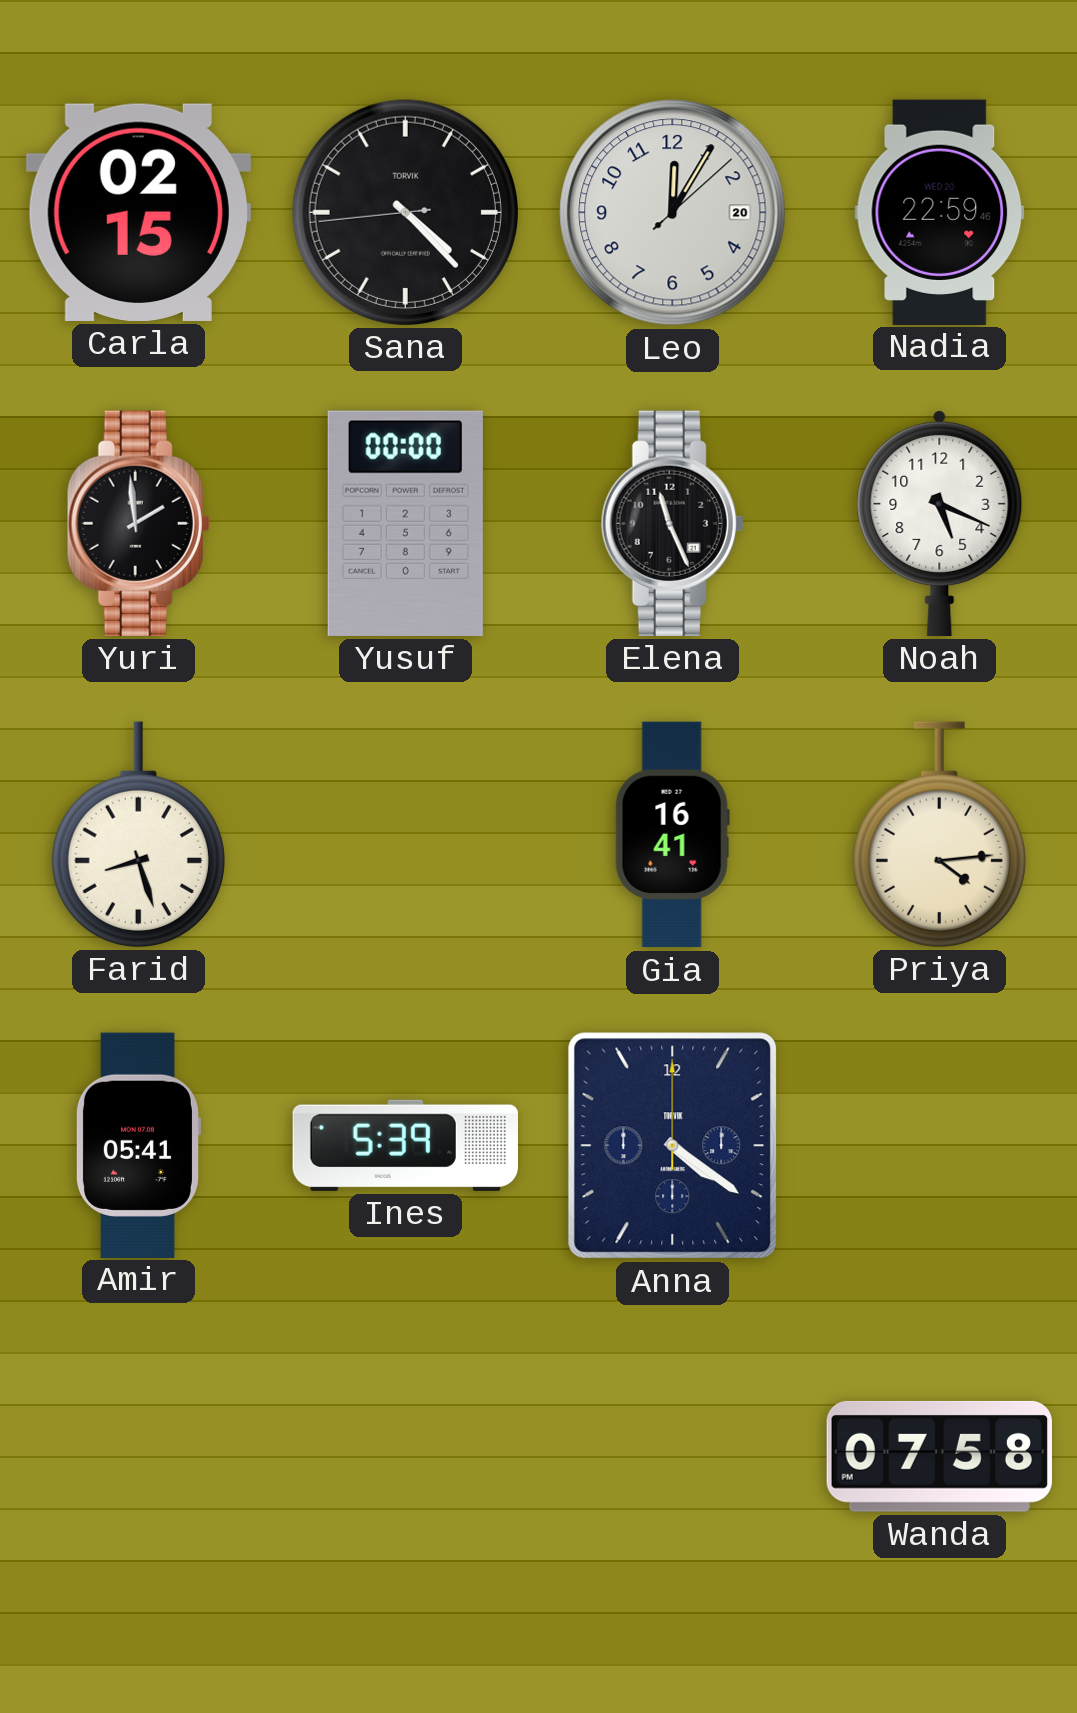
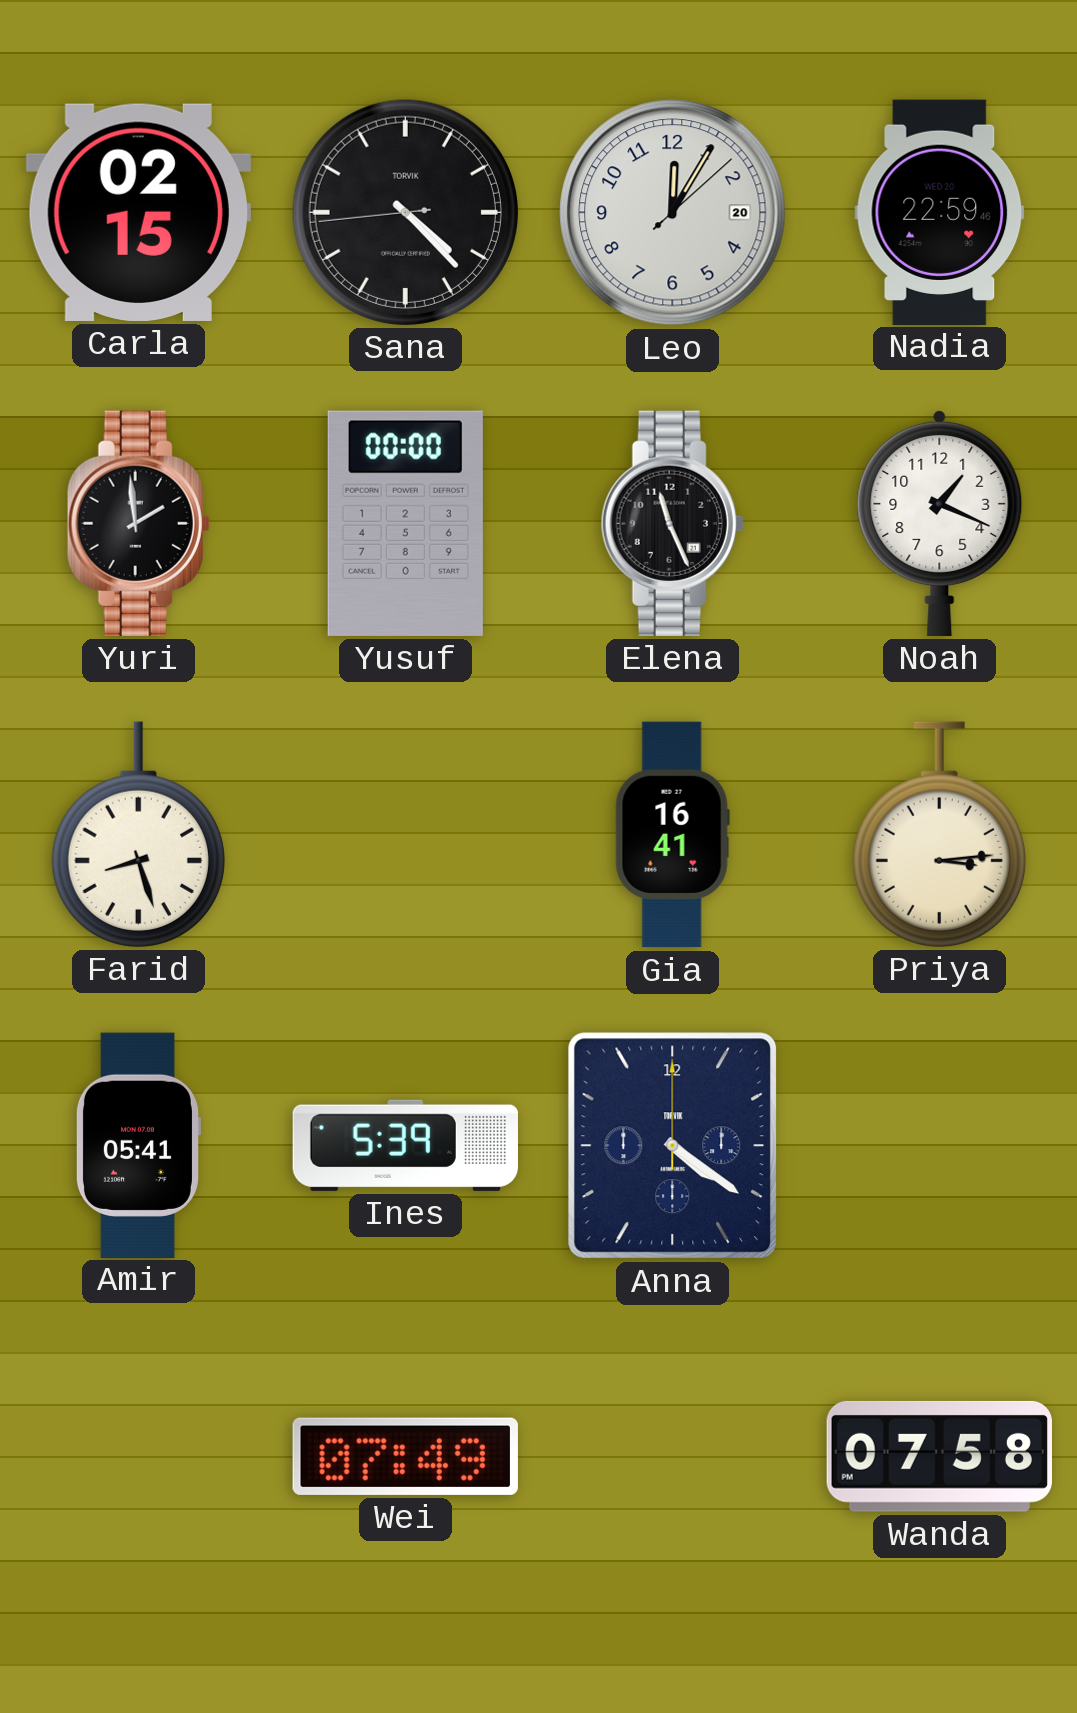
Noah: 5:19 -> 1:19 (940, 523)
Priya: 4:14 -> 3:14 (939, 834)
Wei: none -> 07:49 (405, 1456)
